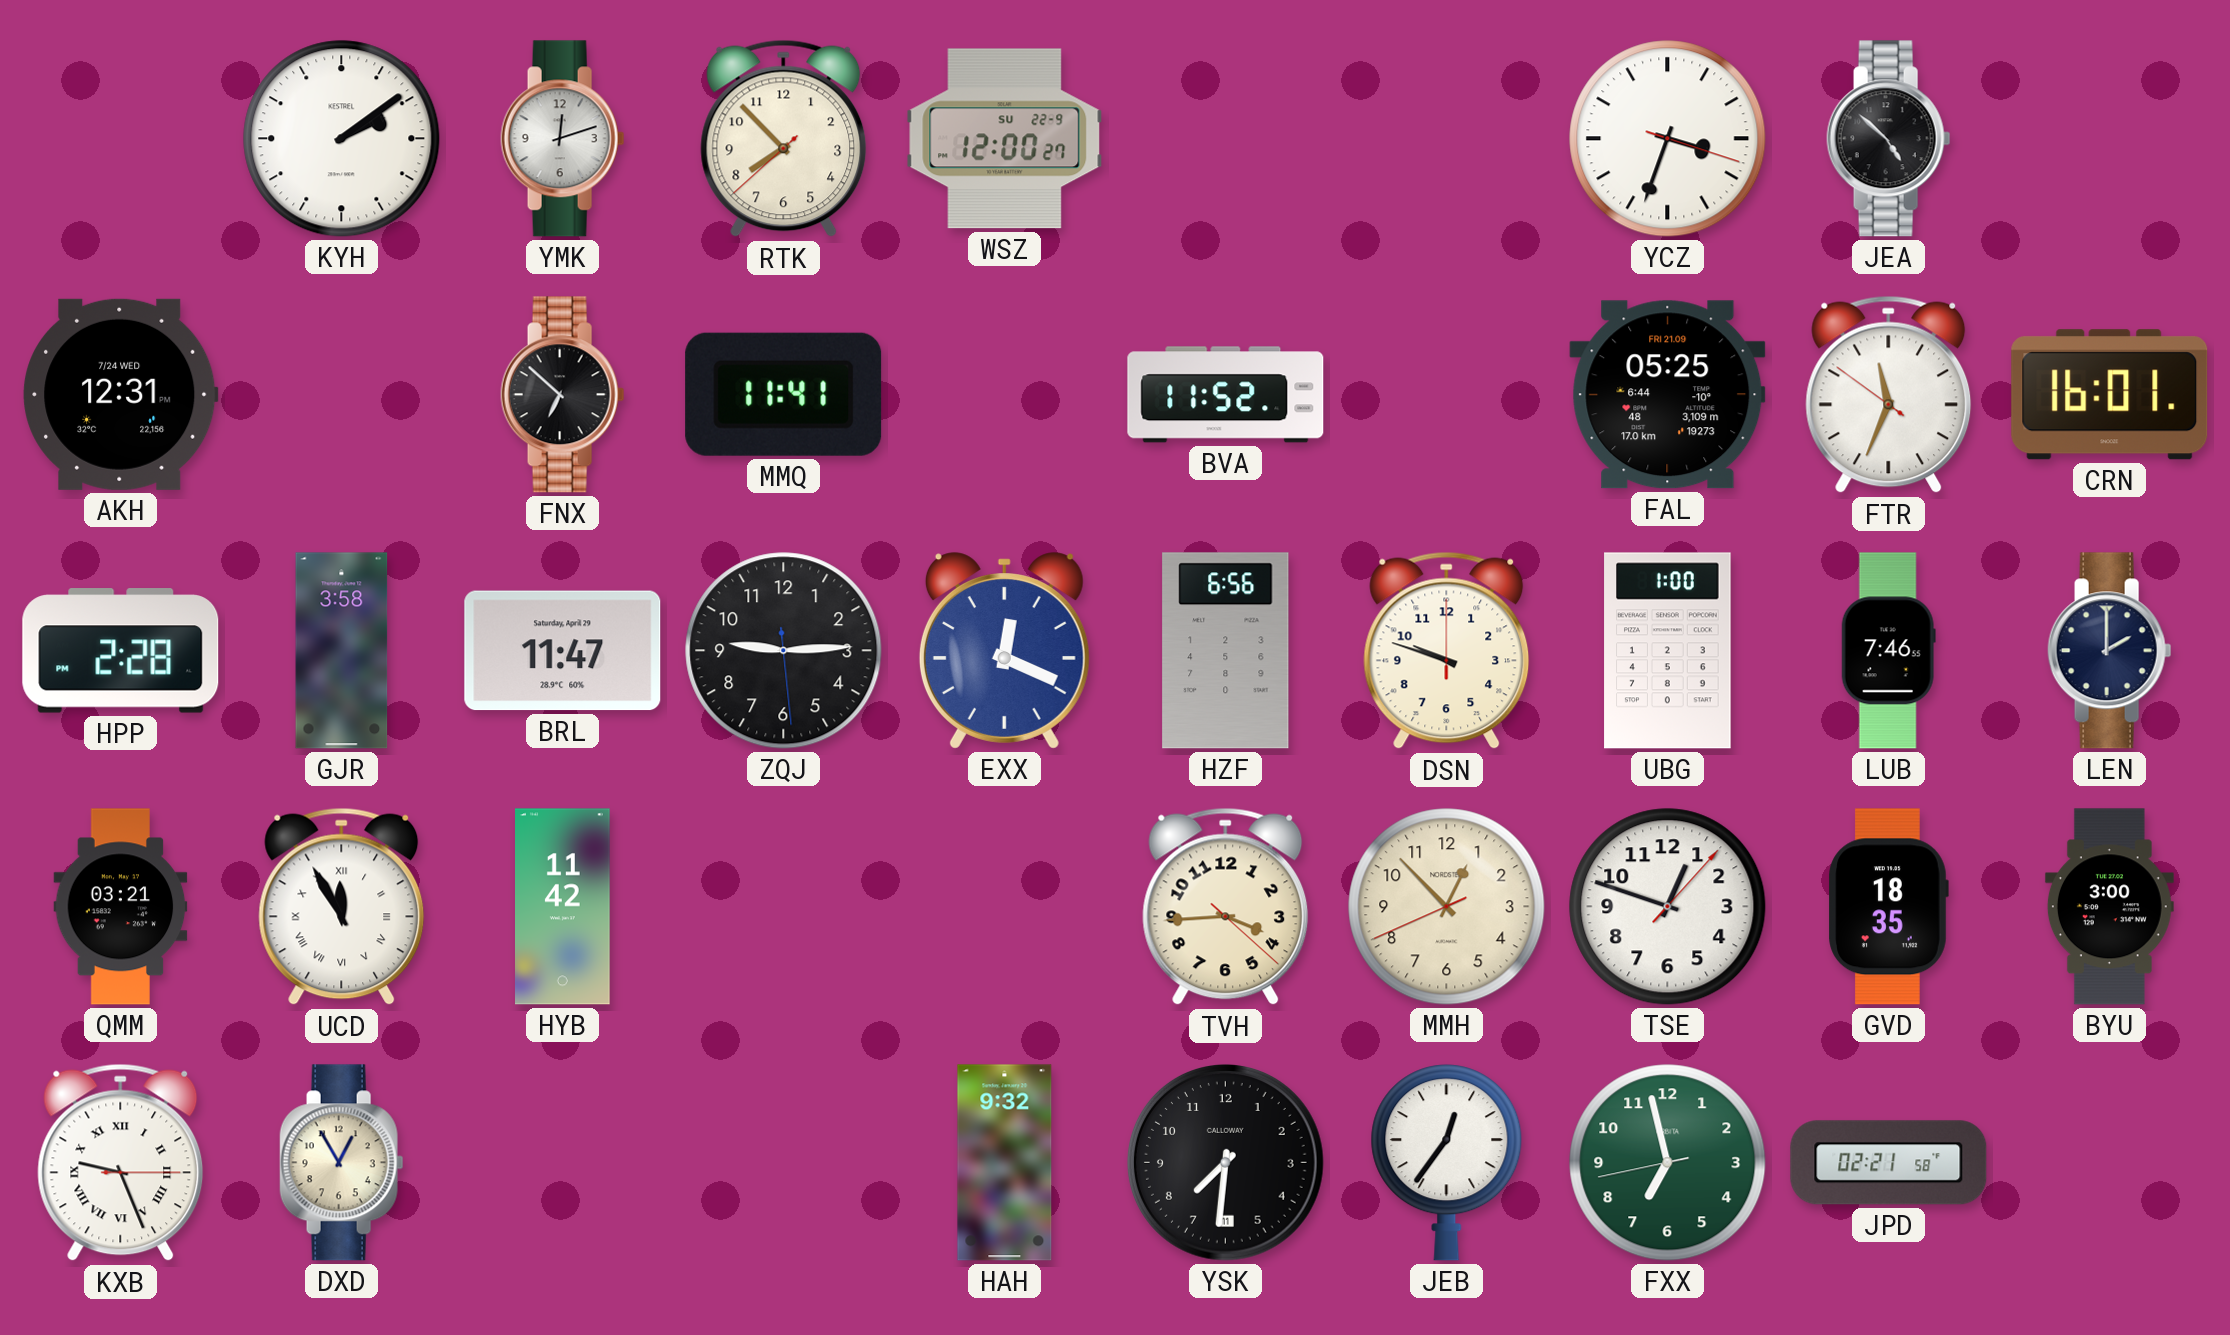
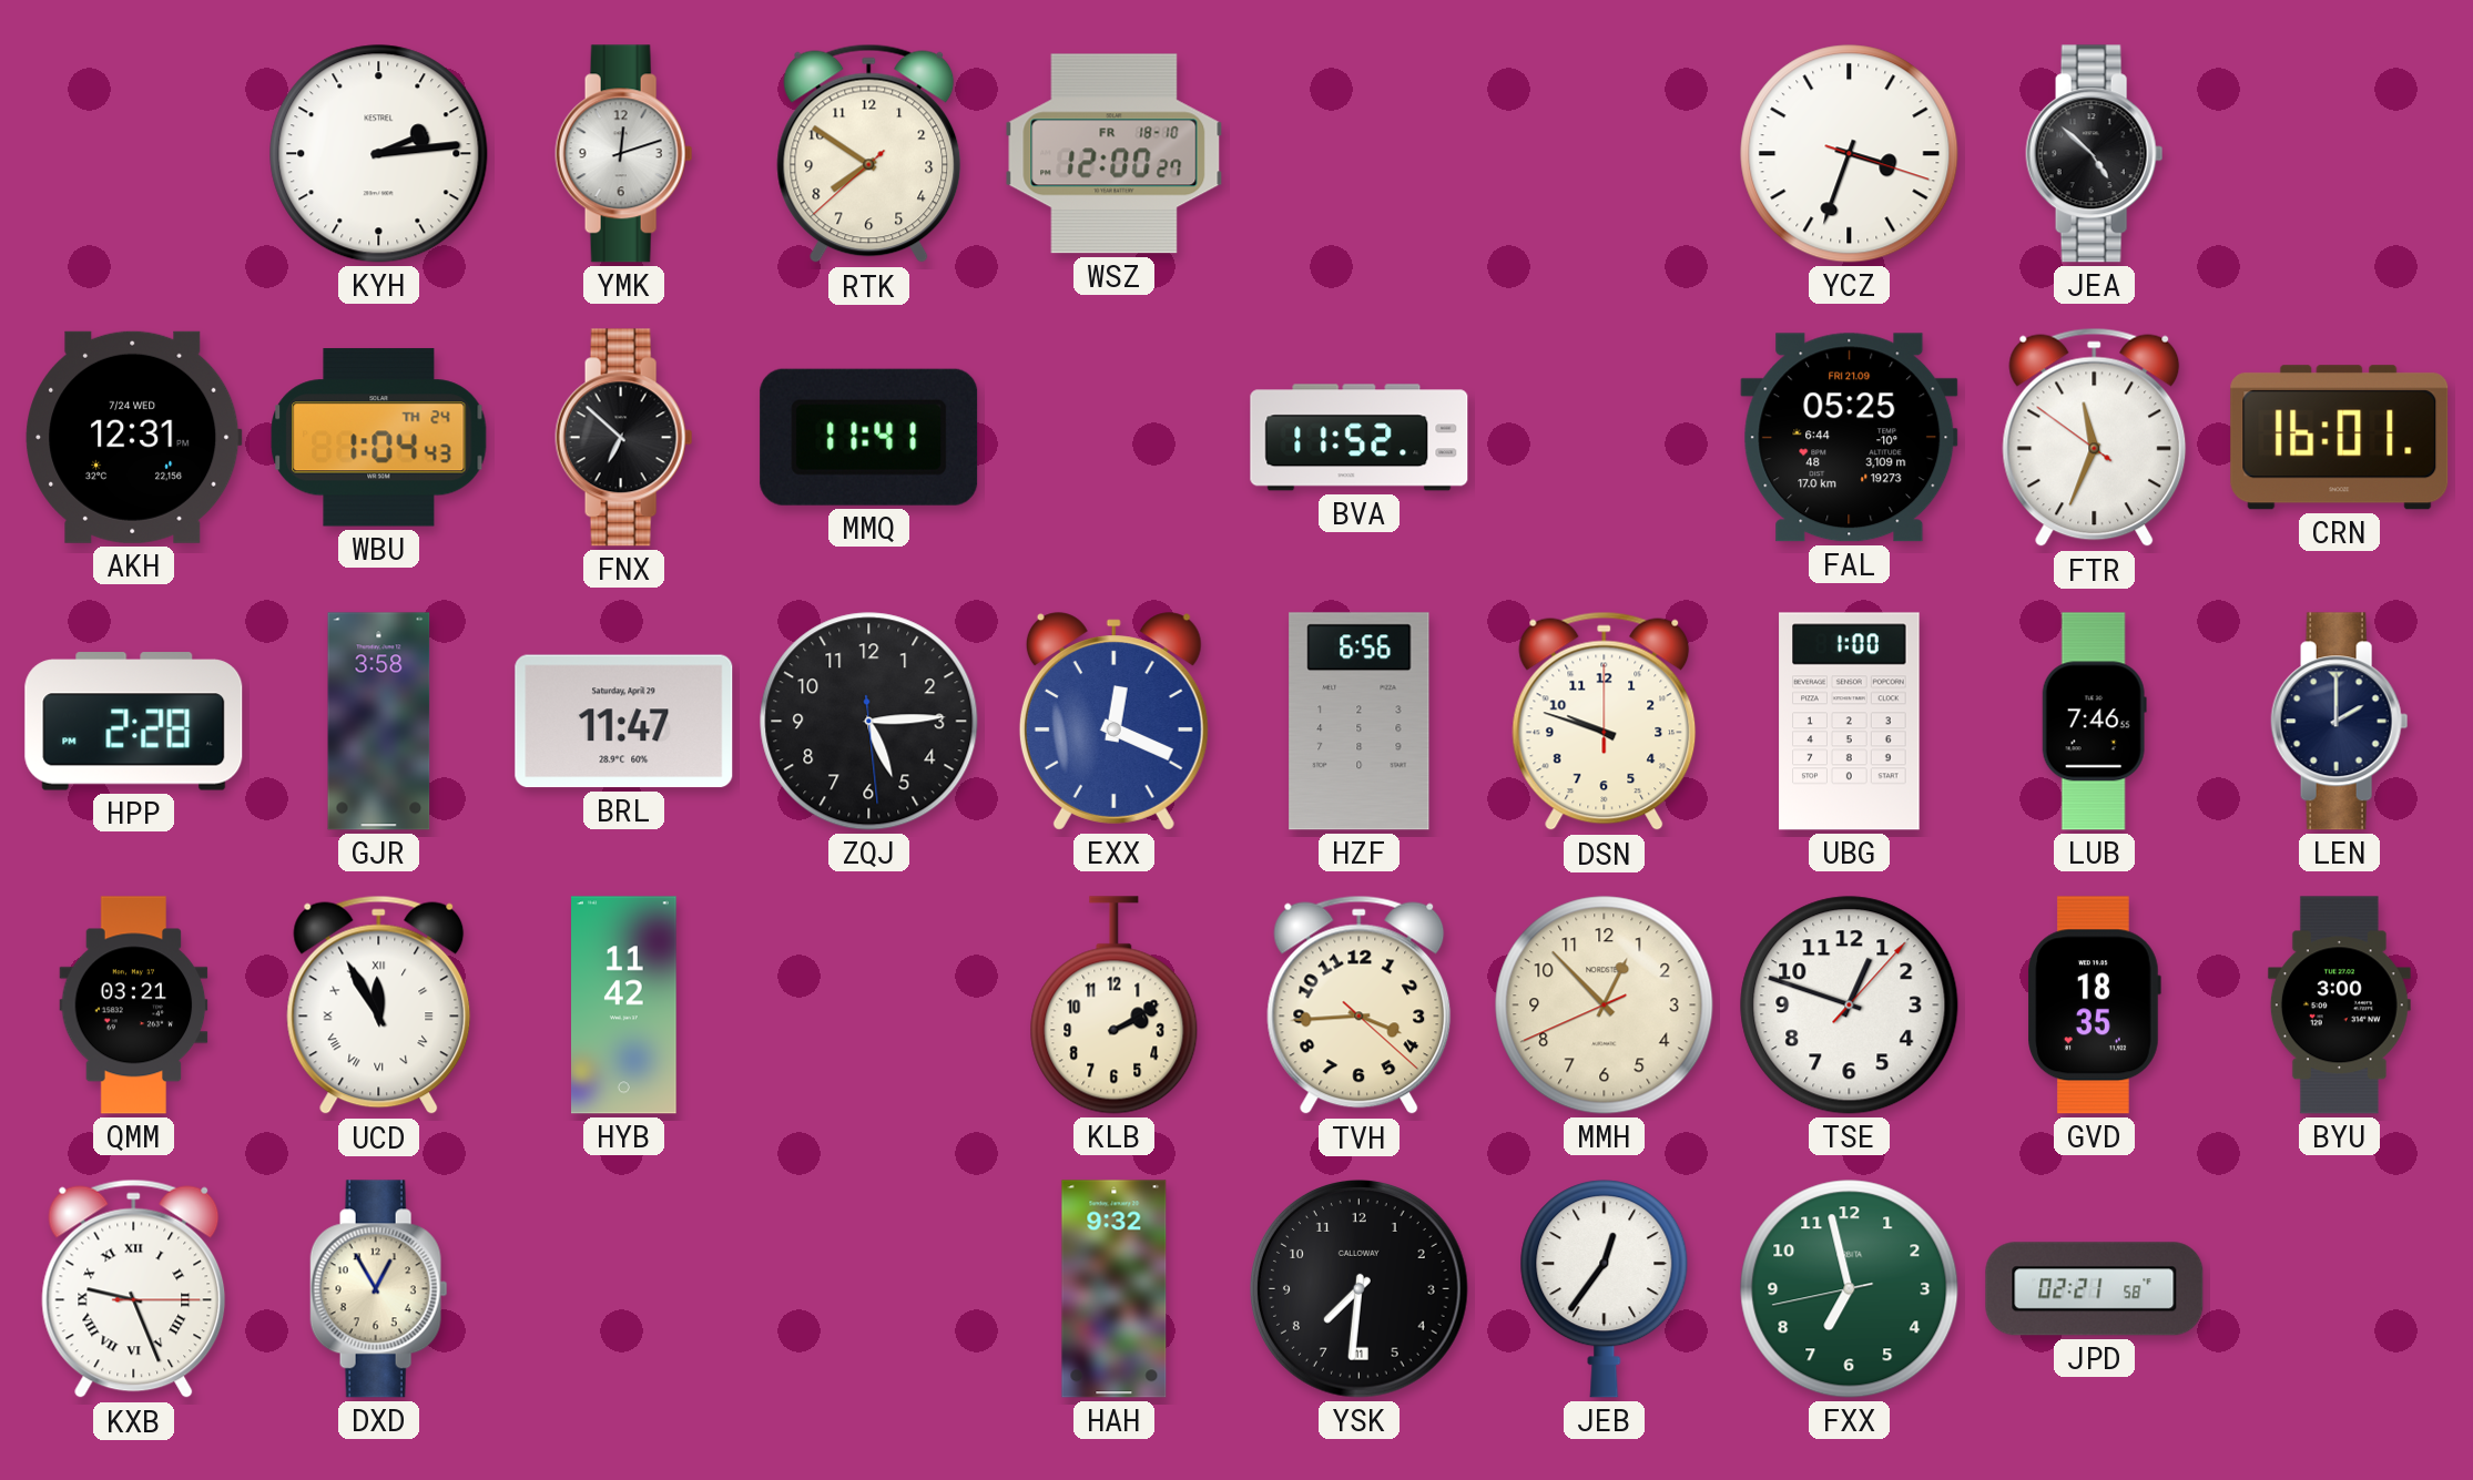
KYH: 2:09 -> 2:14 (379, 154)
RTK: 7:52 -> 7:50 (869, 154)
WSZ date: SU 22-9 -> FR 18-10 (1115, 154)
WBU: none -> 1:04 (379, 438)
ZQJ: 9:14 -> 5:14 (869, 722)
KLB: none -> 2:10 (1115, 1006)
